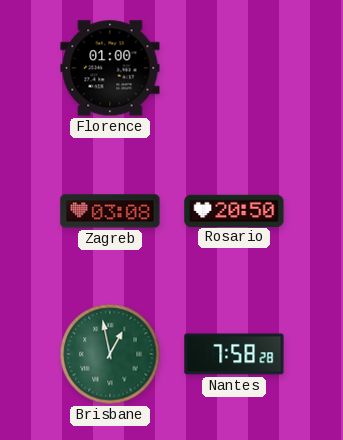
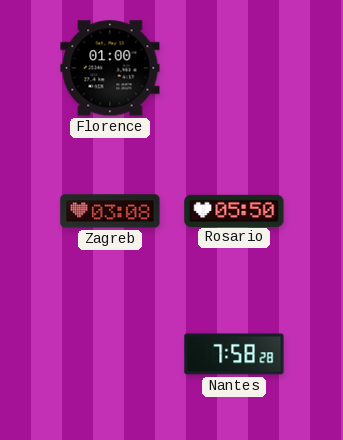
Rosario: 20:50 -> 05:50 (234, 210)
Brisbane: 12:58 -> none (110, 354)
